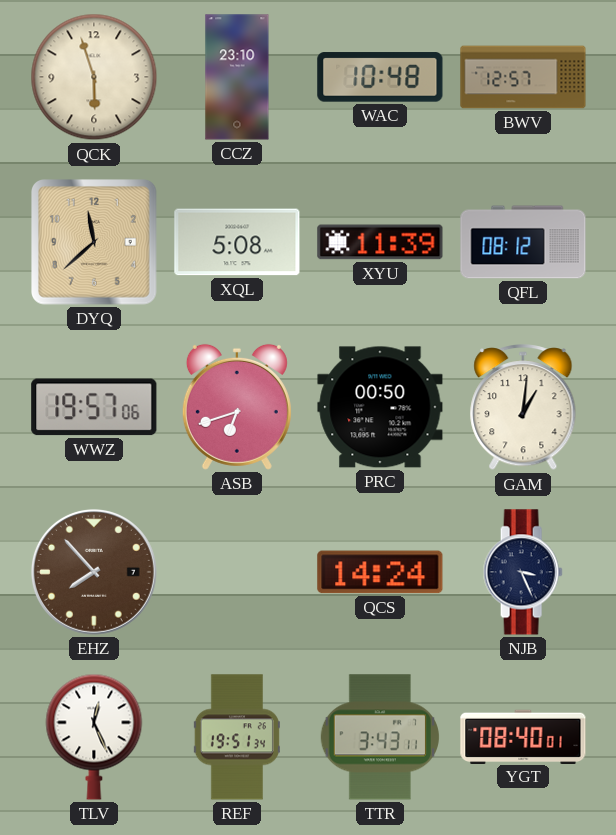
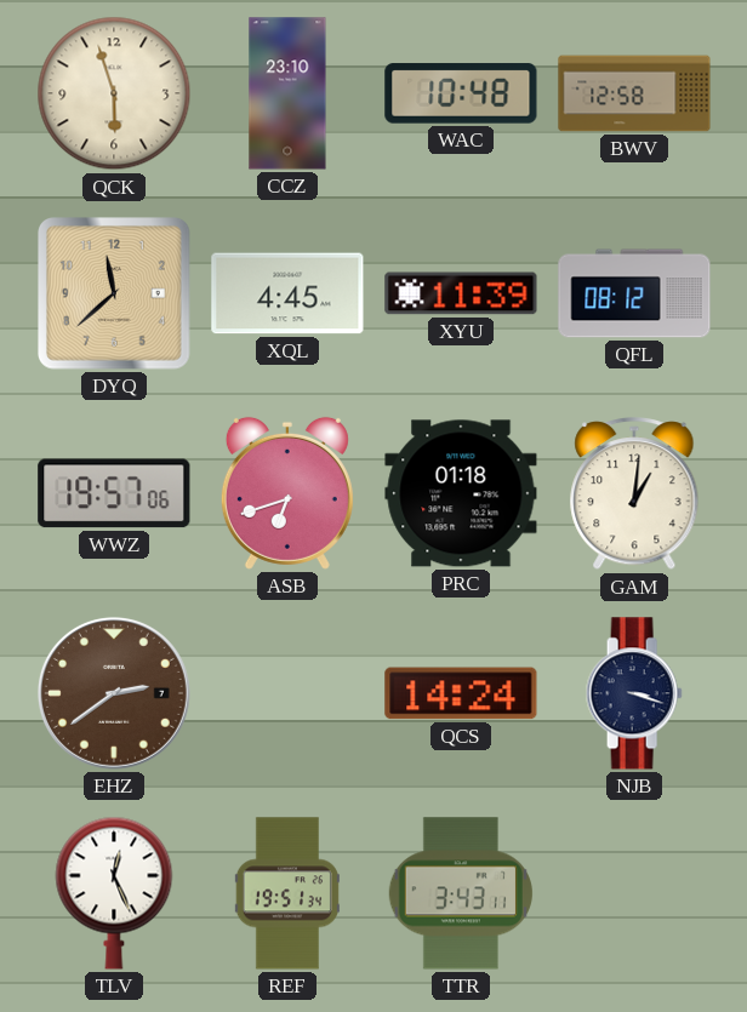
BWV: 12:57 -> 12:58 (634, 93)
XQL: 5:08 -> 4:45 (287, 293)
PRC: 00:50 -> 01:18 (461, 493)
EHZ: 7:53 -> 2:39 (114, 693)
NJB: 3:26 -> 3:18 (634, 693)
YGT: 08:40 -> none (523, 736)
